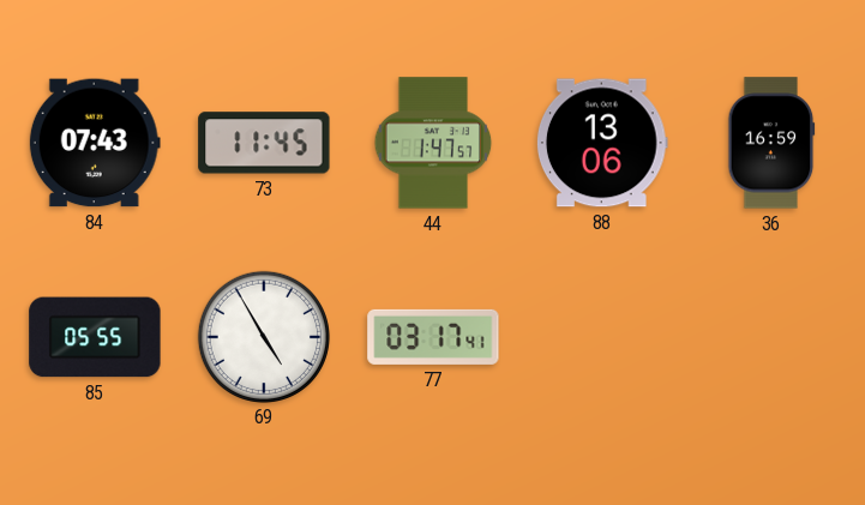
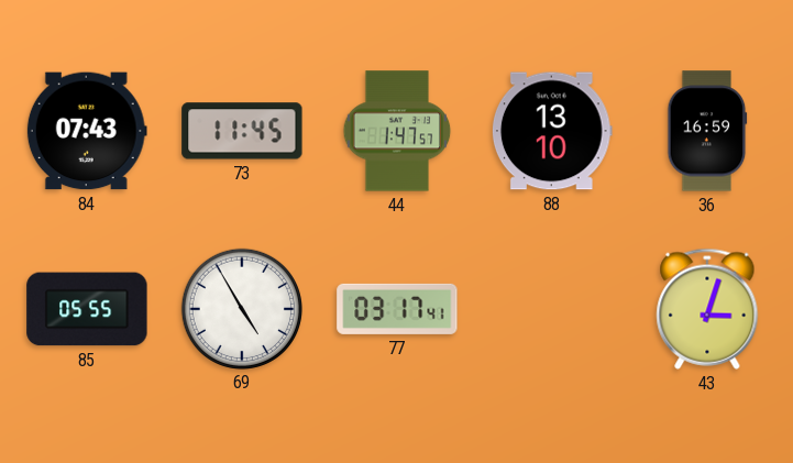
88: 13:06 -> 13:10 (552, 131)
43: none -> 3:03 (707, 309)
